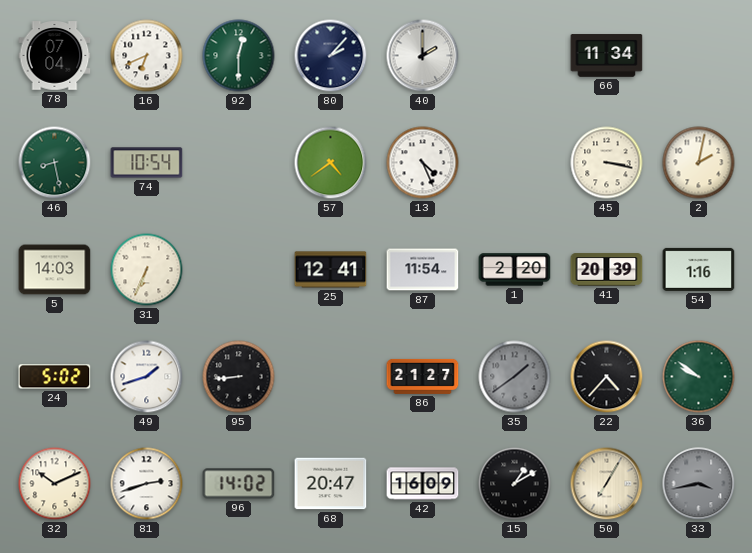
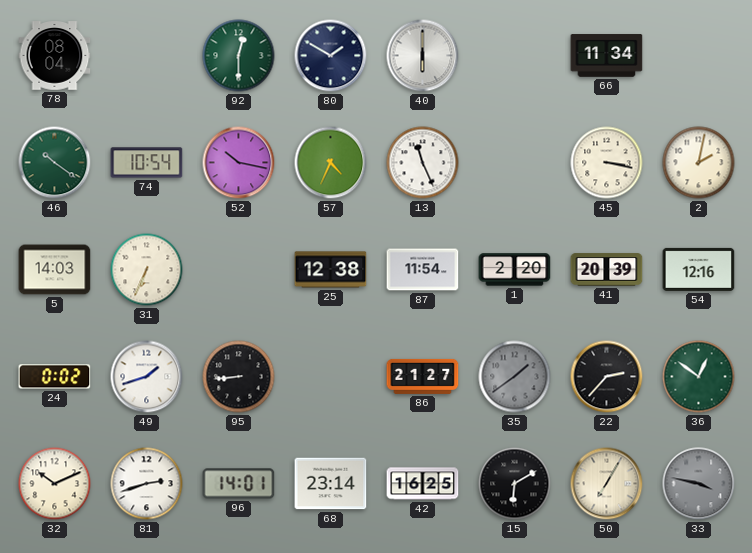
78: 07:04 -> 08:04 (55, 56)
16: 6:41 -> none (147, 56)
80: 2:07 -> 1:50 (331, 56)
40: 2:00 -> 6:00 (423, 56)
46: 8:28 -> 10:21 (55, 163)
52: none -> 10:17 (239, 163)
57: 4:39 -> 4:34 (331, 163)
13: 4:26 -> 11:26 (423, 163)
25: 12:41 -> 12:38 (331, 270)
54: 1:16 -> 12:16 (699, 269)
24: 5:02 -> 0:02 (55, 377)
22: 4:37 -> 2:37 (607, 377)
36: 9:51 -> 12:51 (699, 377)
96: 14:02 -> 14:01 (239, 484)
68: 20:47 -> 23:14 (331, 484)
42: 16:09 -> 16:25 (423, 484)
15: 1:10 -> 6:10 (515, 484)
33: 3:43 -> 3:47 (699, 484)
